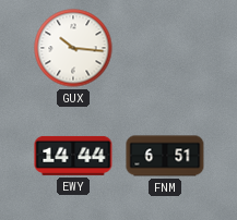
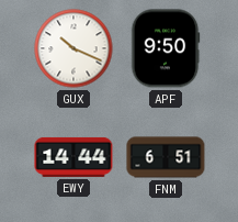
GUX: 10:16 -> 10:19 (73, 48)
APF: none -> 9:50 (166, 48)
